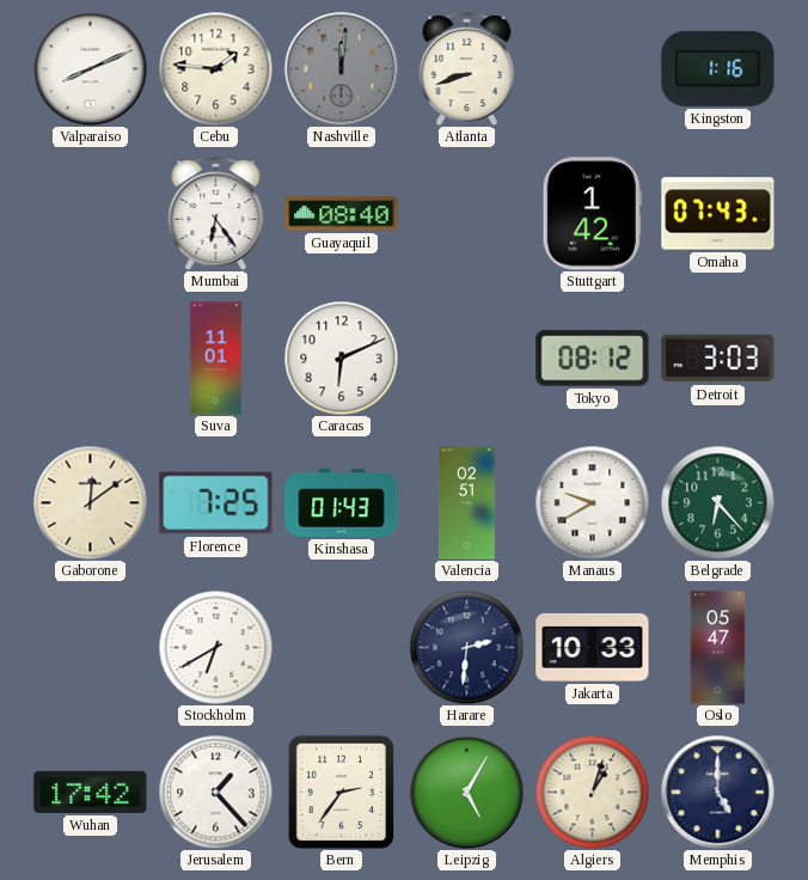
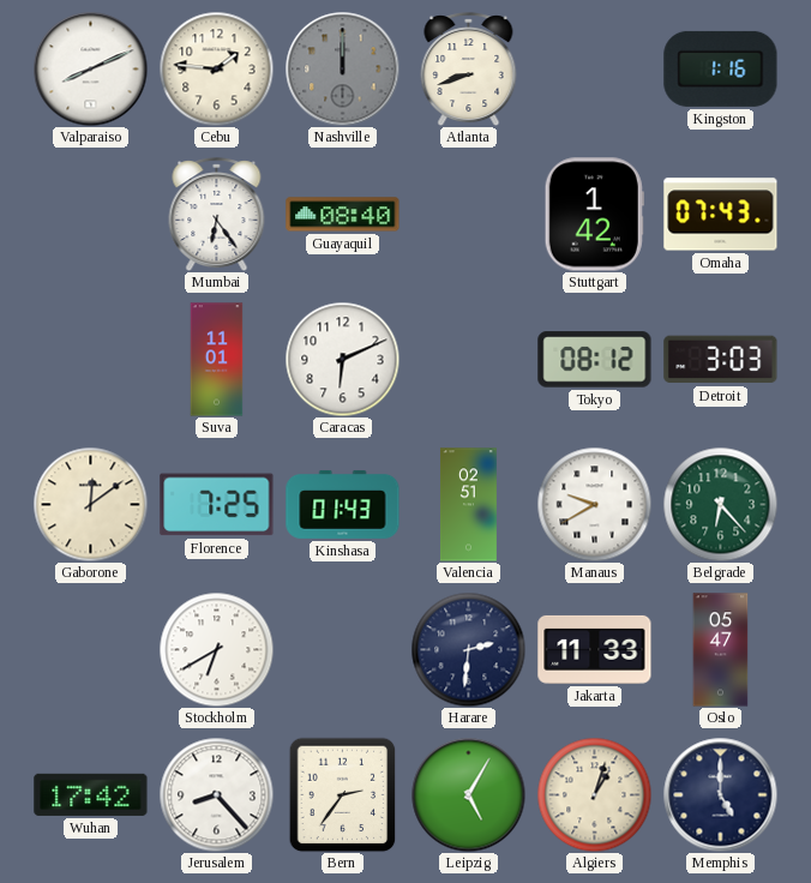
Nashville: 12:01 -> 12:00 (342, 68)
Jakarta: 10:33 -> 11:33 (595, 649)
Jerusalem: 1:23 -> 8:23 (216, 794)
